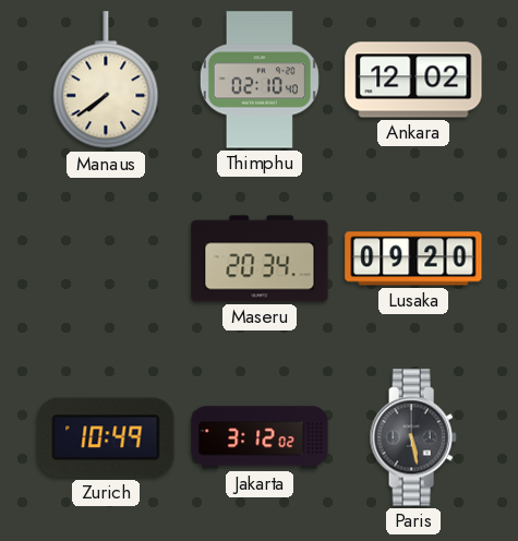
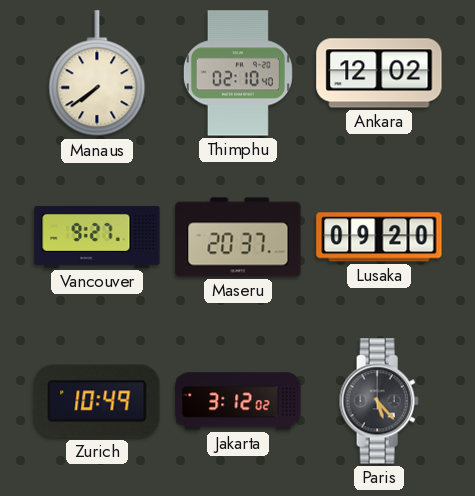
Vancouver: none -> 9:27 (97, 237)
Maseru: 20:34 -> 20:37 (238, 237)
Paris: 5:28 -> 5:23 (379, 401)
